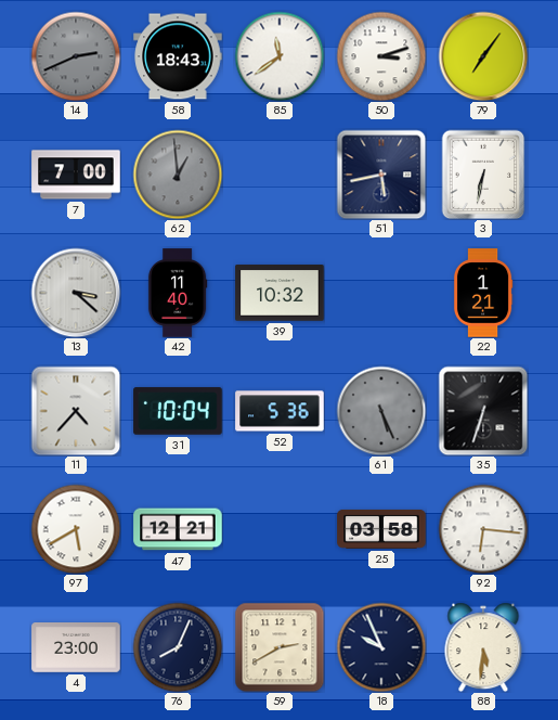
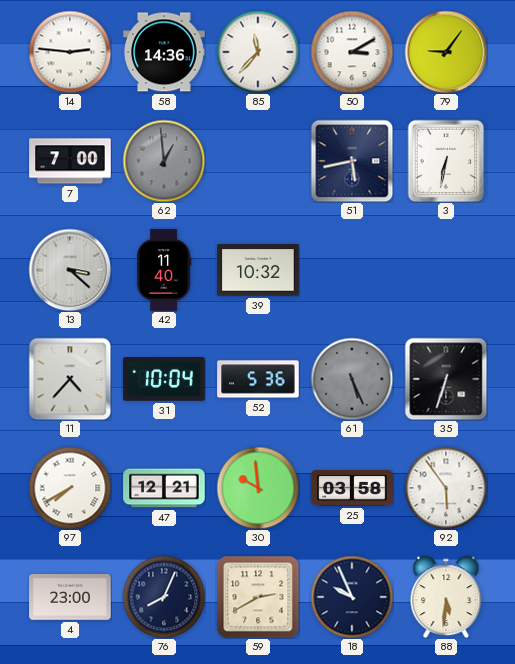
14: 2:41 -> 2:46 (70, 52)
14 dial: grey -> white (70, 52)
58: 18:43 -> 14:36 (164, 52)
85: 11:39 -> 11:37 (258, 52)
50: 3:12 -> 3:10 (352, 52)
79: 7:06 -> 9:06 (446, 52)
22: 1:21 -> none (483, 293)
97: 5:40 -> 7:40 (70, 488)
30: none -> 9:59 (258, 488)
92: 6:16 -> 5:54 (446, 488)
